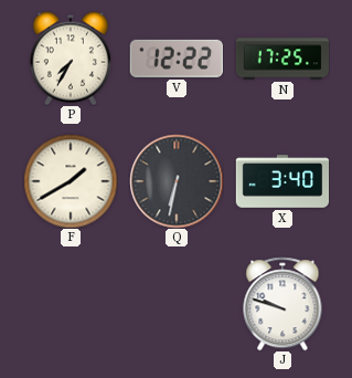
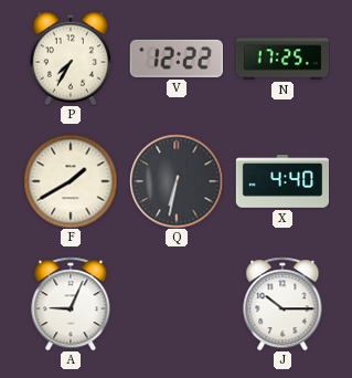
X: 3:40 -> 4:40 (282, 181)
A: none -> 9:04 (71, 304)
J: 9:48 -> 10:15 (282, 304)
